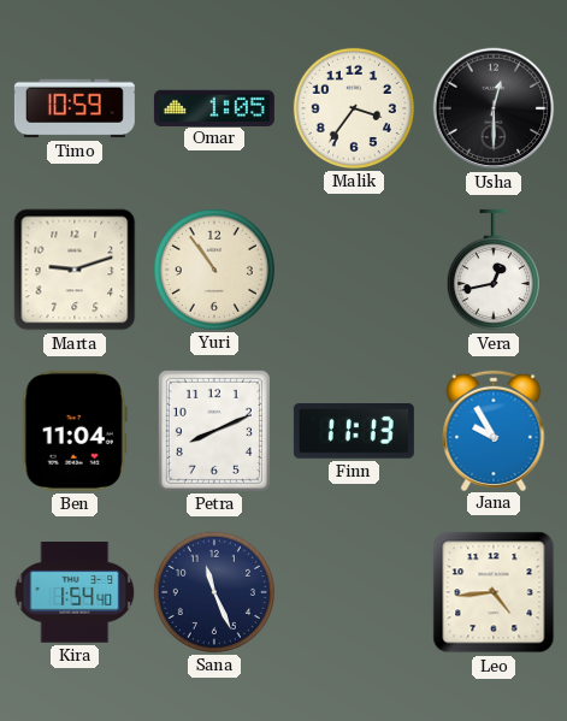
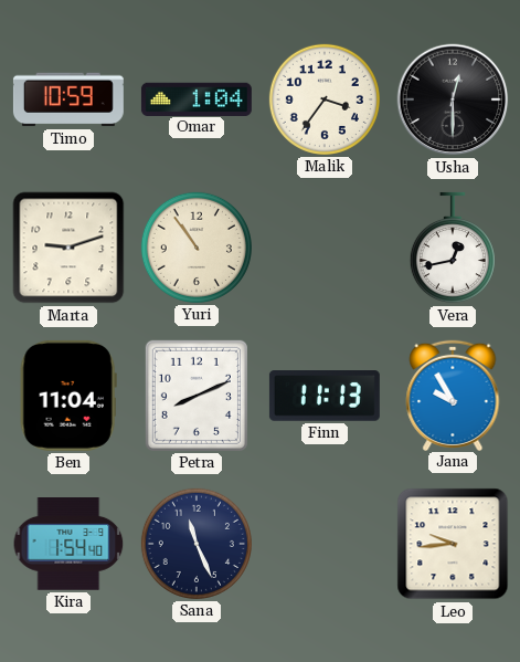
Omar: 1:05 -> 1:04 (197, 98)
Leo: 4:44 -> 9:44 (453, 544)
